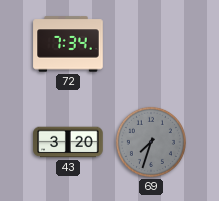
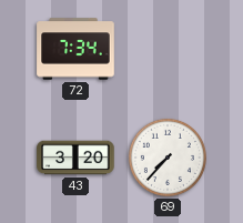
69: 7:33 -> 7:37 (168, 158)
69 dial: grey -> white (168, 158)
